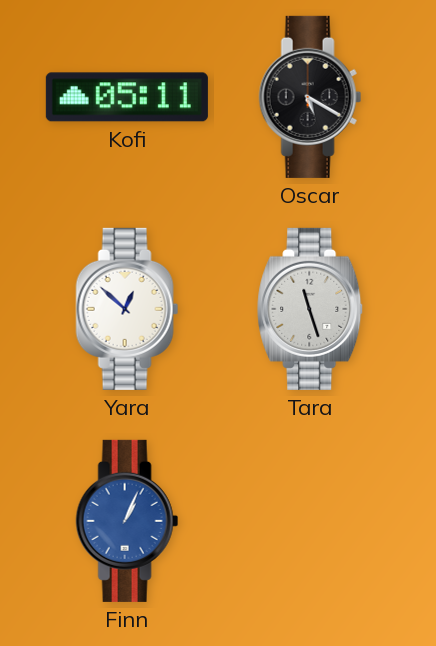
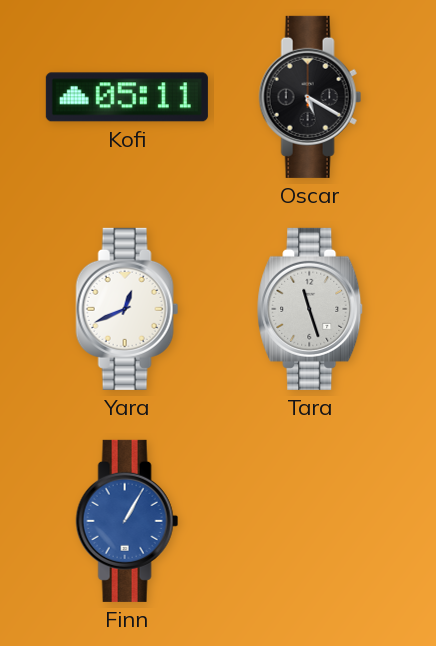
Yara: 12:52 -> 12:41 (127, 309)
Finn: 1:04 -> 1:05 (127, 521)
